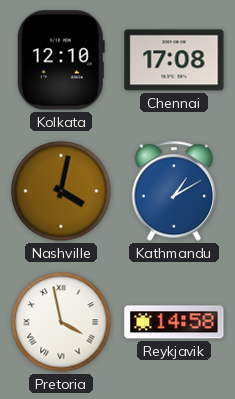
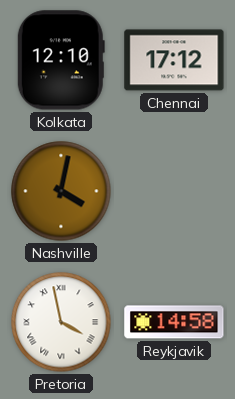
Chennai: 17:08 -> 17:12 (174, 60)
Kathmandu: 1:10 -> none (174, 191)
